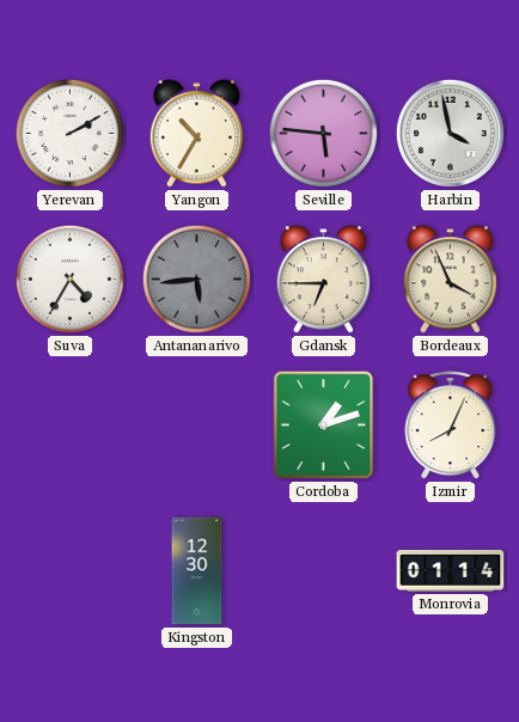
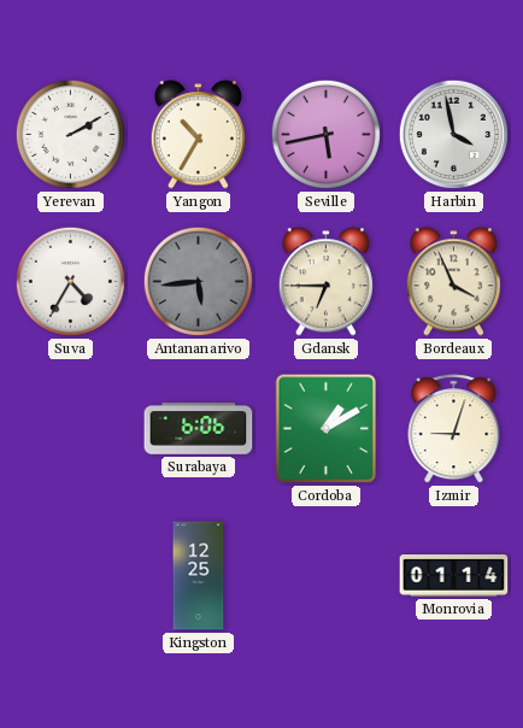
Seville: 5:46 -> 5:43 (325, 134)
Surabaya: none -> 6:06 (199, 429)
Cordoba: 1:12 -> 1:10 (327, 429)
Izmir: 8:04 -> 9:03 (454, 429)
Kingston: 12:30 -> 12:25 (199, 576)
